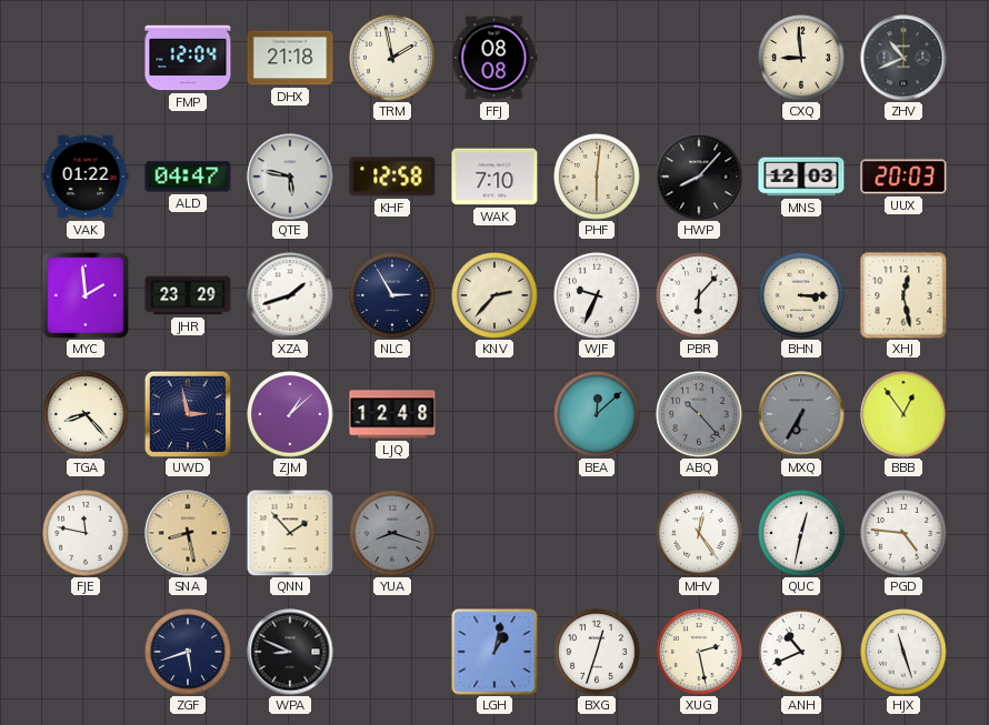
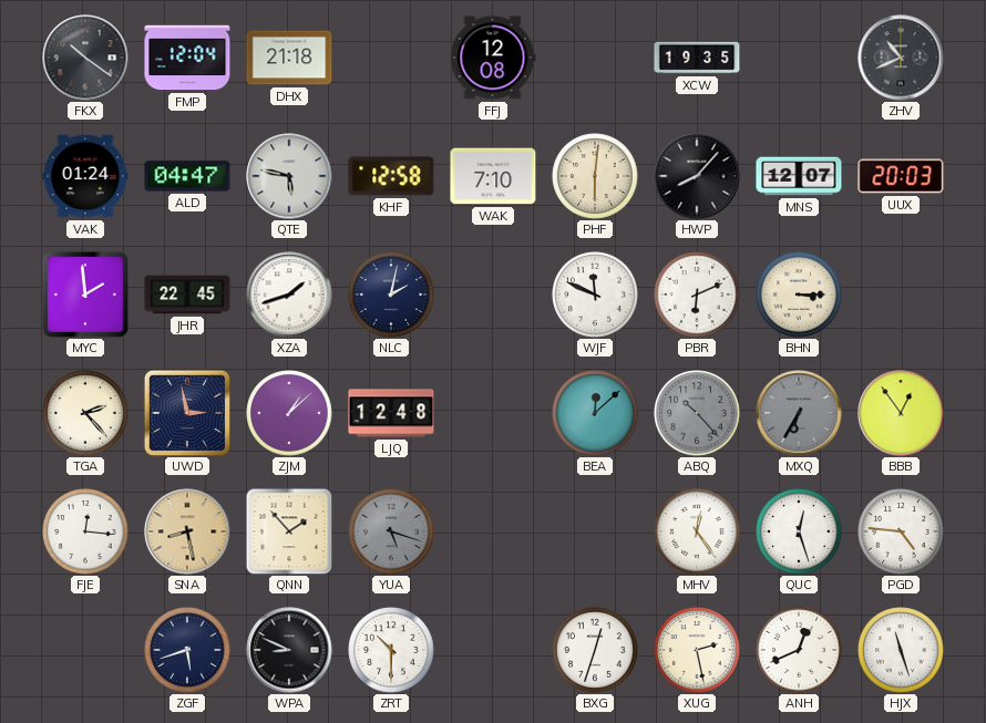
FKX: none -> 10:21 (85, 58)
TRM: 1:58 -> none (392, 58)
FFJ: 08:08 -> 12:08 (493, 58)
XCW: none -> 19:35 (697, 58)
CXQ: 8:59 -> none (801, 58)
VAK: 01:22 -> 01:24 (85, 176)
MNS: 12:03 -> 12:07 (799, 176)
JHR: 23:29 -> 22:45 (187, 295)
NLC: 2:55 -> 2:02 (391, 295)
KNV: 2:37 -> none (494, 295)
WJF: 9:34 -> 11:49 (595, 295)
PBR: 6:07 -> 6:11 (697, 295)
XHJ: 12:28 -> none (903, 295)
TGA: 8:23 -> 2:23 (85, 413)
FJE: 11:47 -> 12:16 (85, 531)
YUA: 8:18 -> 5:18 (391, 531)
QUC: 12:32 -> 12:27 (799, 531)
ZRT: none -> 10:30 (391, 650)
LGH: 1:02 -> none (494, 652)
ANH: 10:41 -> 12:41 (799, 650)
